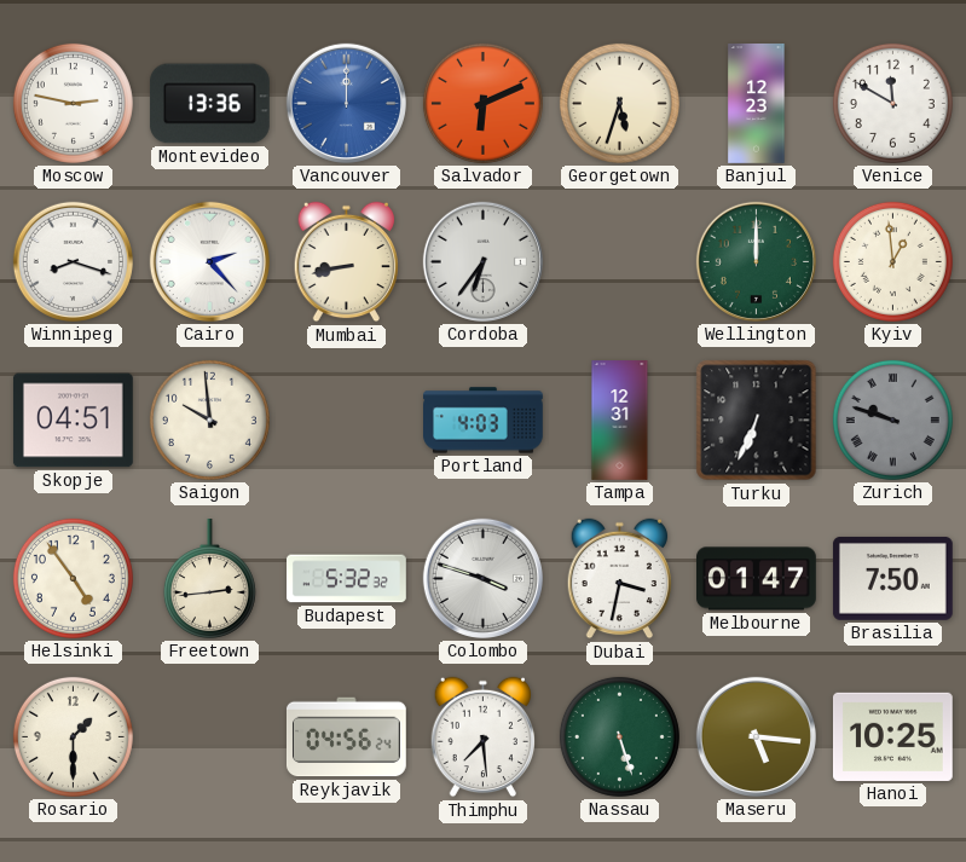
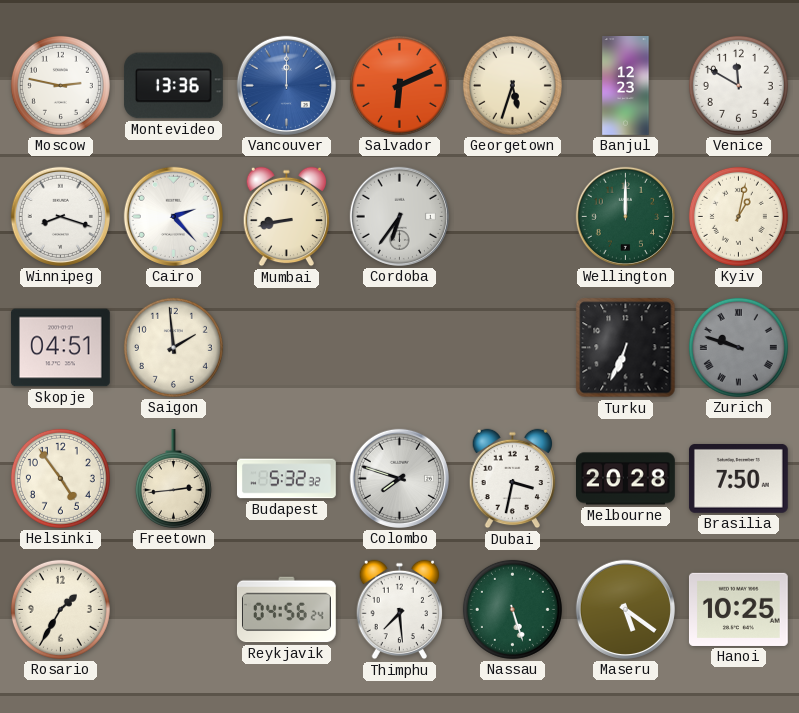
Kyiv: 12:59 -> 1:02 (738, 216)
Saigon: 9:59 -> 1:59 (173, 347)
Portland: 4:03 -> none (484, 421)
Tampa: 12:31 -> none (620, 421)
Colombo: 3:48 -> 7:48 (399, 478)
Melbourne: 01:47 -> 20:28 (626, 479)
Rosario: 1:30 -> 1:35 (60, 609)
Maseru: 5:16 -> 5:21 (625, 609)
